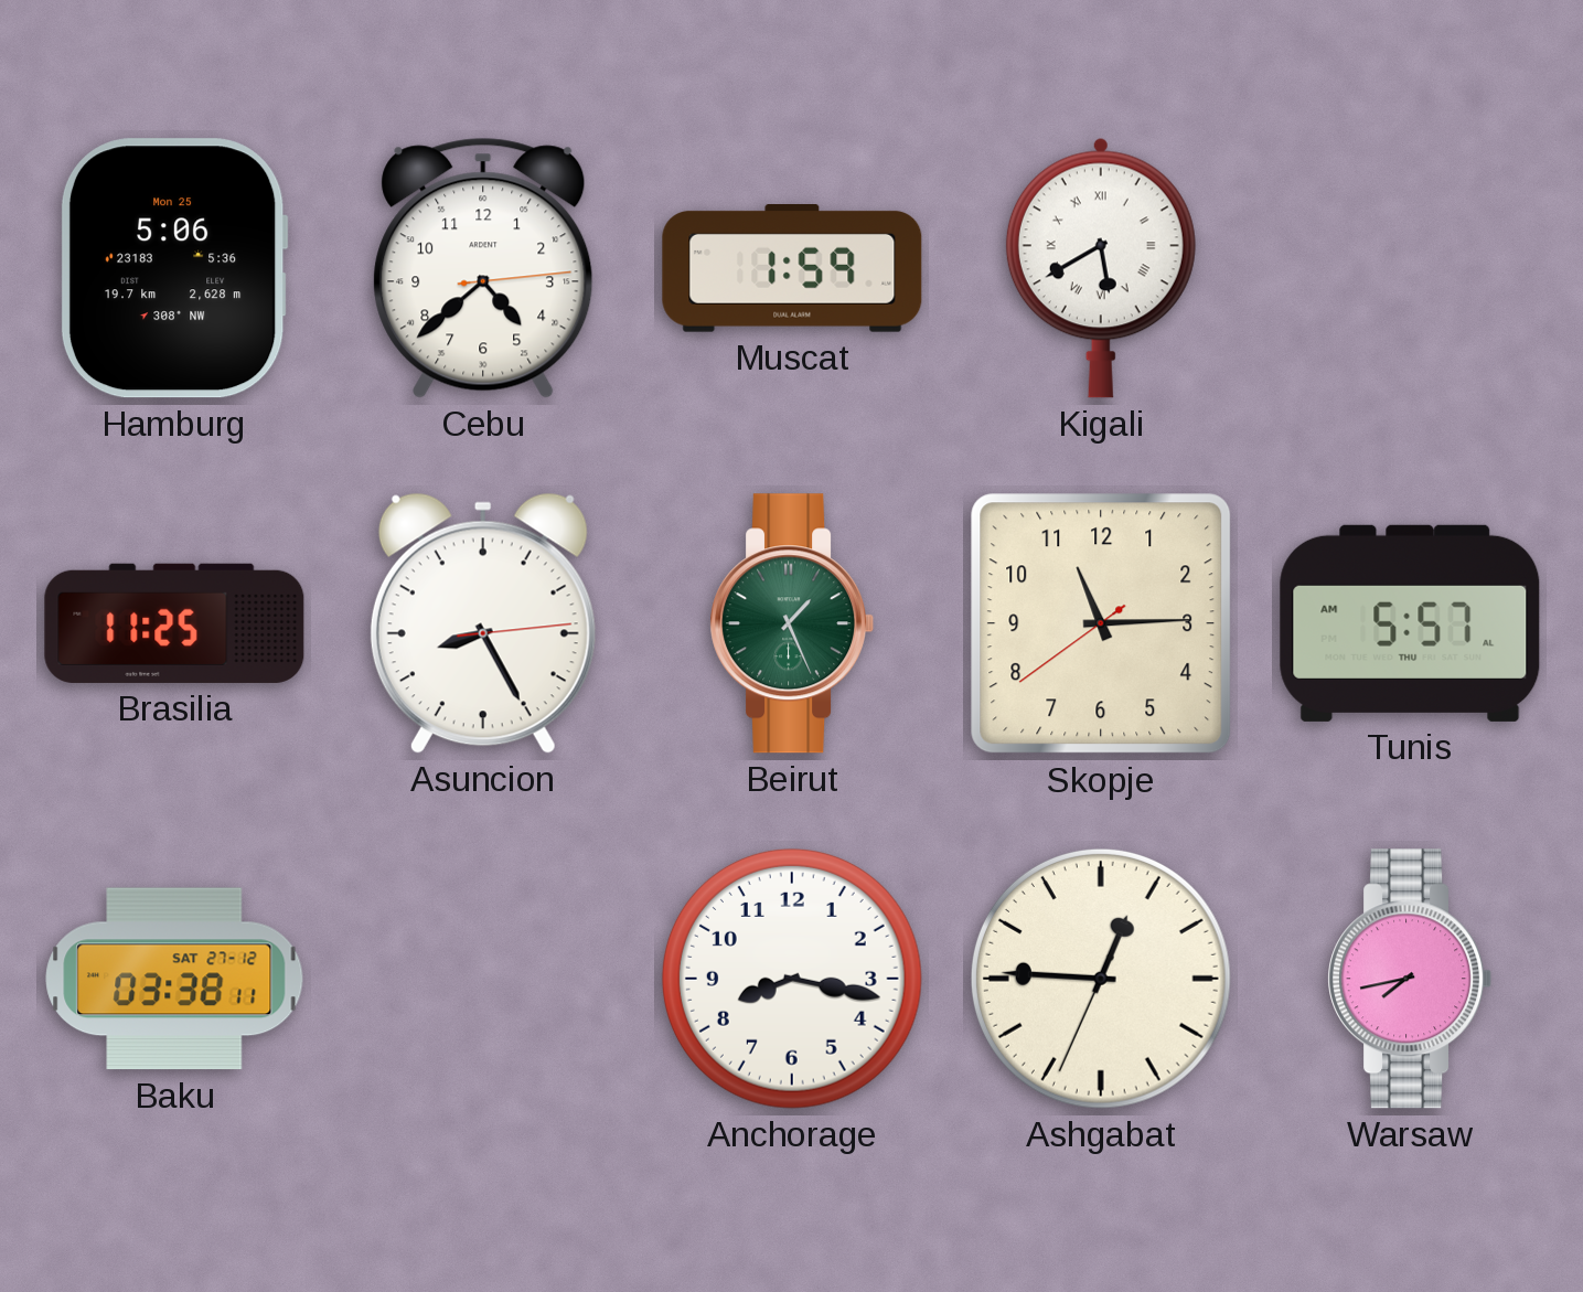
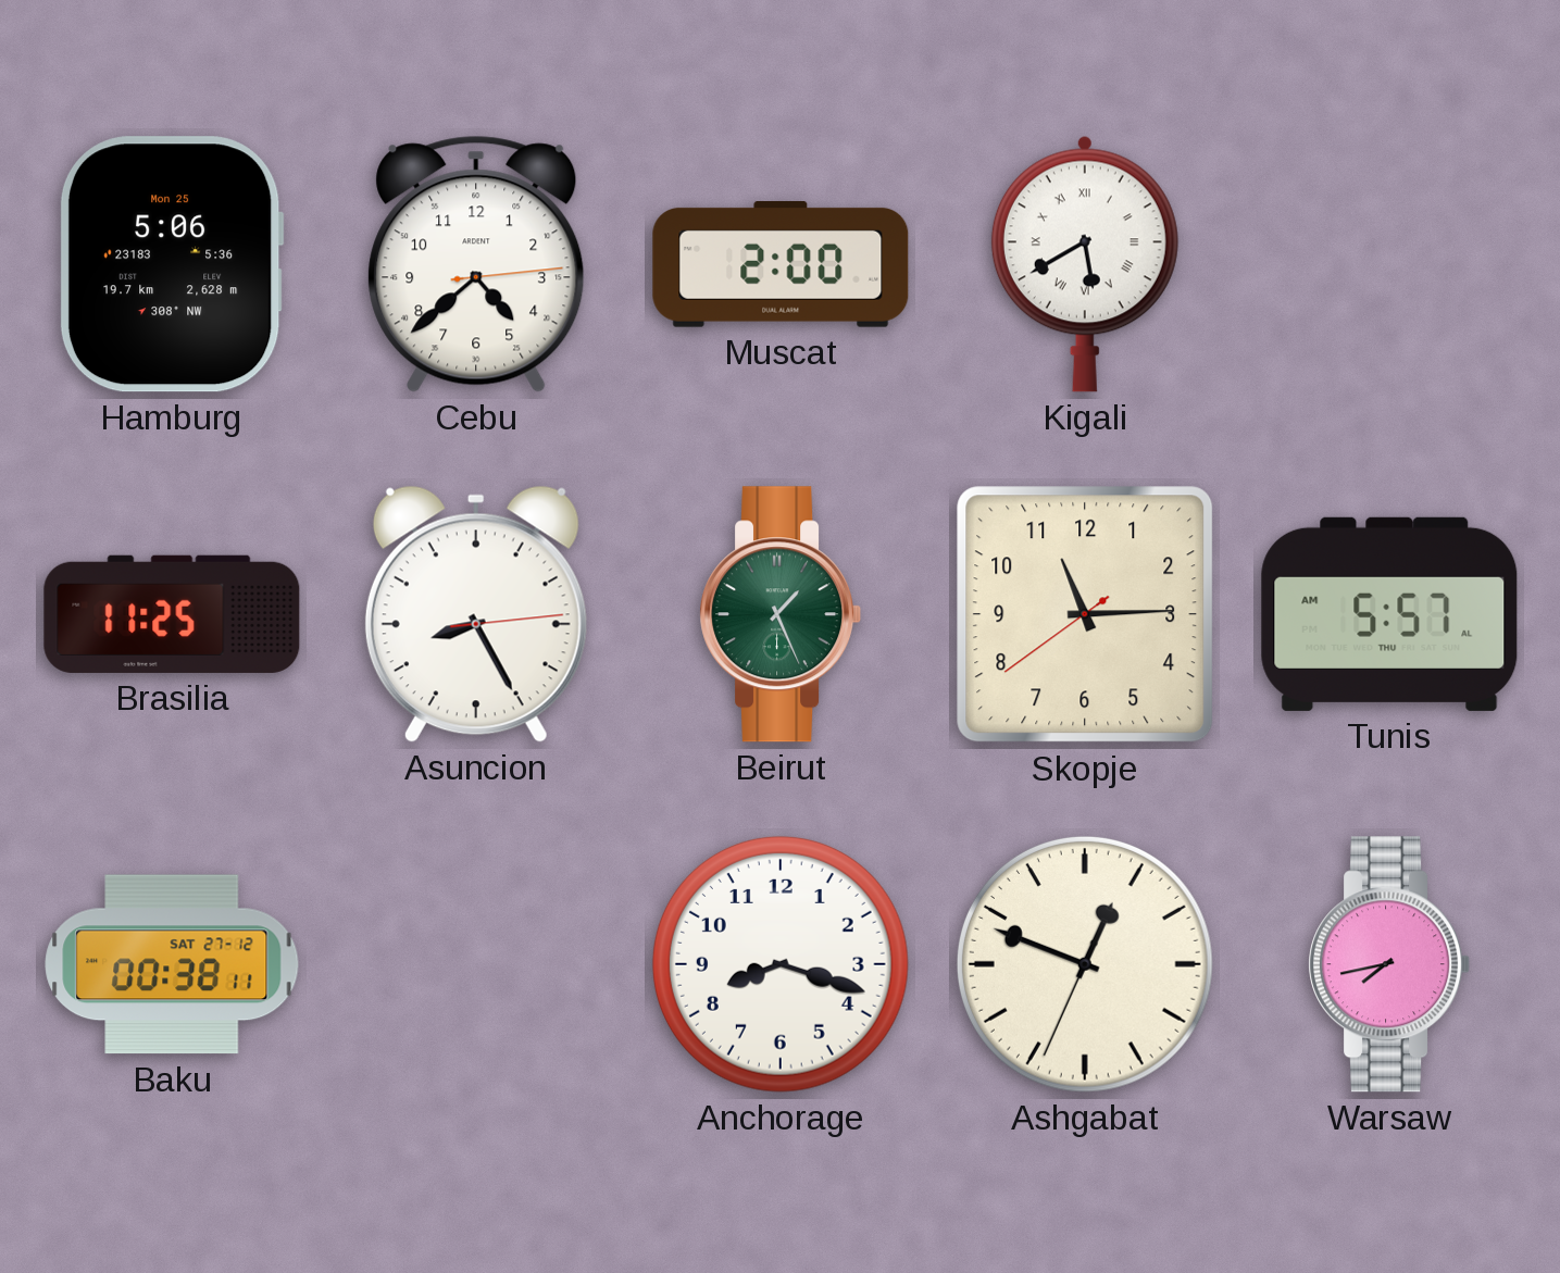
Muscat: 1:59 -> 2:00 (781, 265)
Baku: 03:38 -> 00:38 (172, 964)
Anchorage: 8:17 -> 8:18 (781, 964)
Ashgabat: 12:45 -> 12:48 (1085, 964)
